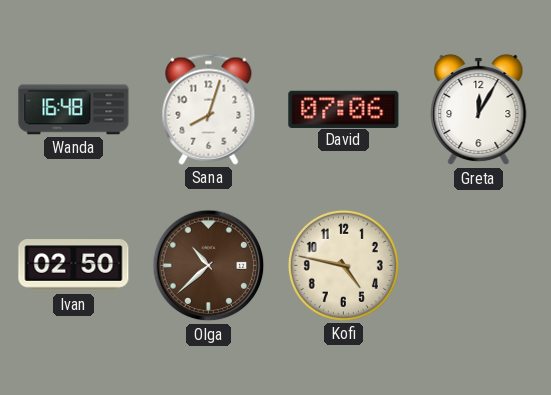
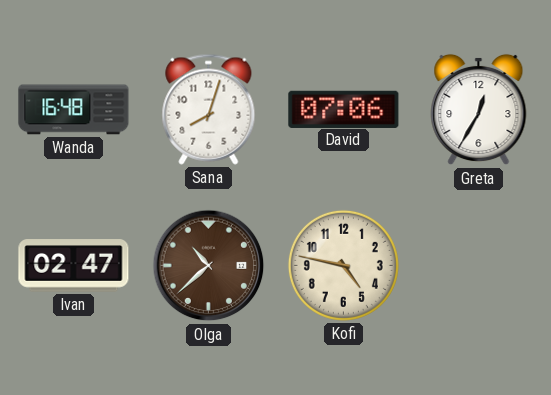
Greta: 12:05 -> 12:35 (479, 110)
Ivan: 02:50 -> 02:47 (74, 266)
